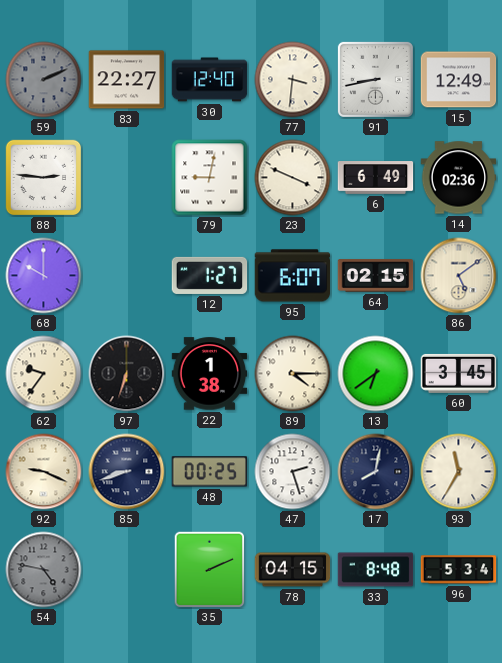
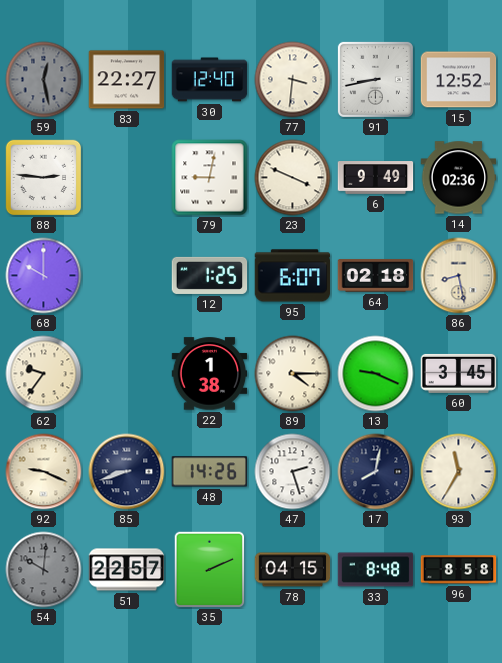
59: 2:11 -> 12:28 (44, 80)
15: 12:49 -> 12:52 (459, 80)
6: 6:49 -> 9:49 (376, 178)
12: 1:27 -> 1:25 (210, 275)
64: 02:15 -> 02:18 (376, 276)
86: 5:09 -> 8:28 (459, 276)
97: 6:33 -> none (127, 374)
13: 6:39 -> 9:19 (376, 374)
48: 00:25 -> 14:26 (210, 472)
54: 4:47 -> 10:01 (44, 570)
51: none -> 22:57 (127, 570)
96: 5:34 -> 8:58 (459, 570)
